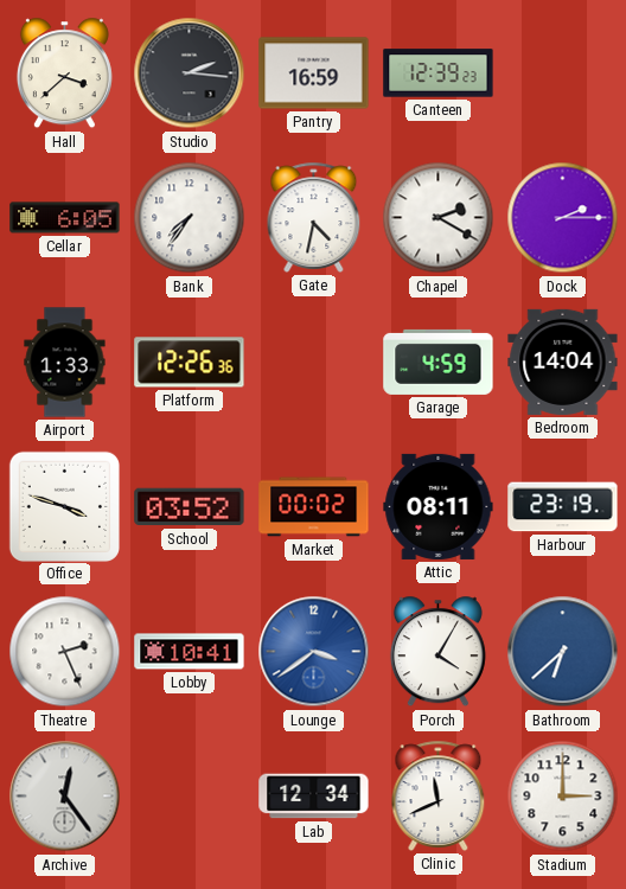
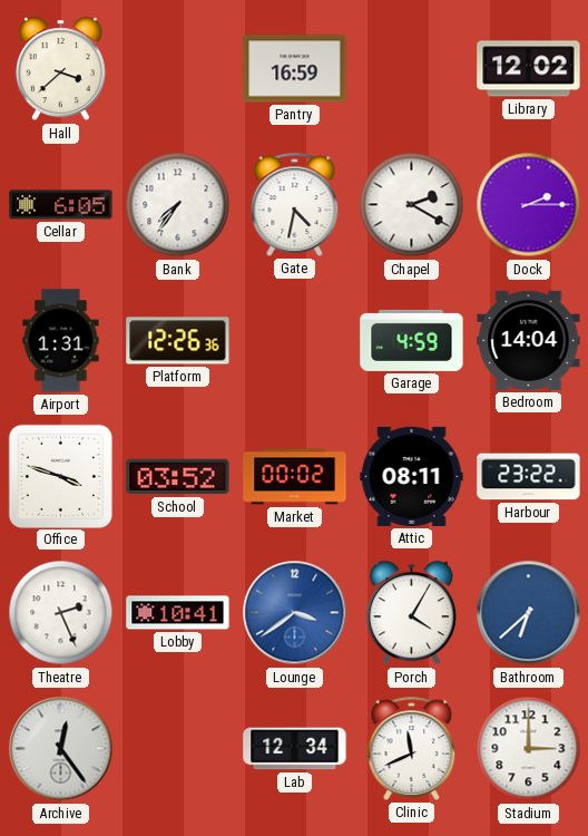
Studio: 2:16 -> none (190, 73)
Canteen: 12:39 -> none (439, 73)
Library: none -> 12:02 (529, 69)
Airport: 1:33 -> 1:31 (61, 341)
Harbour: 23:19 -> 23:22 (529, 477)
